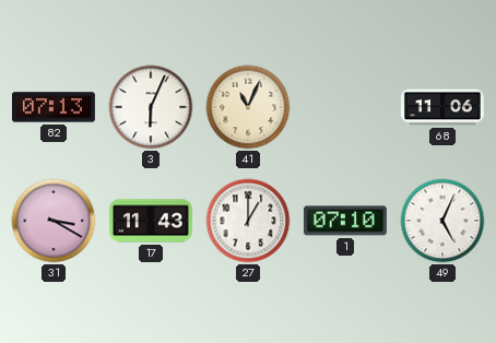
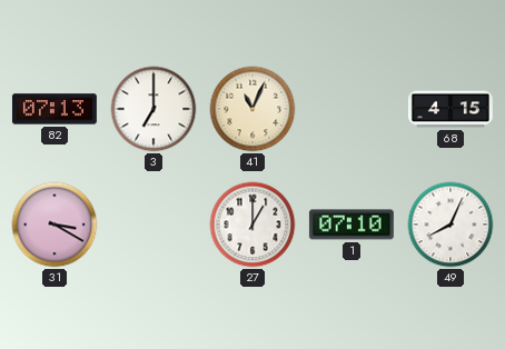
3: 6:04 -> 7:00 (154, 109)
68: 11:06 -> 4:15 (450, 109)
17: 11:43 -> none (151, 221)
49: 5:04 -> 8:04 (450, 225)
